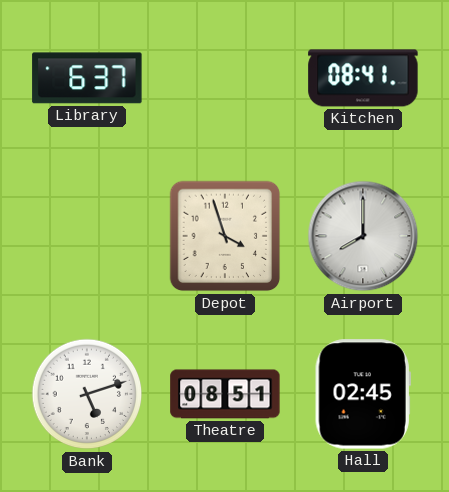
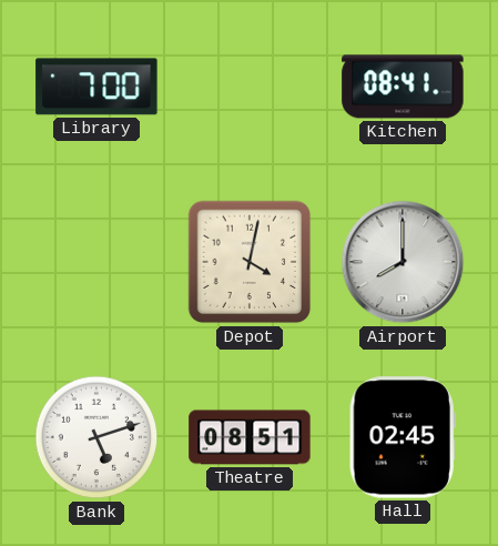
Library: 6:37 -> 7:00 (96, 87)
Depot: 3:57 -> 4:02 (250, 262)
